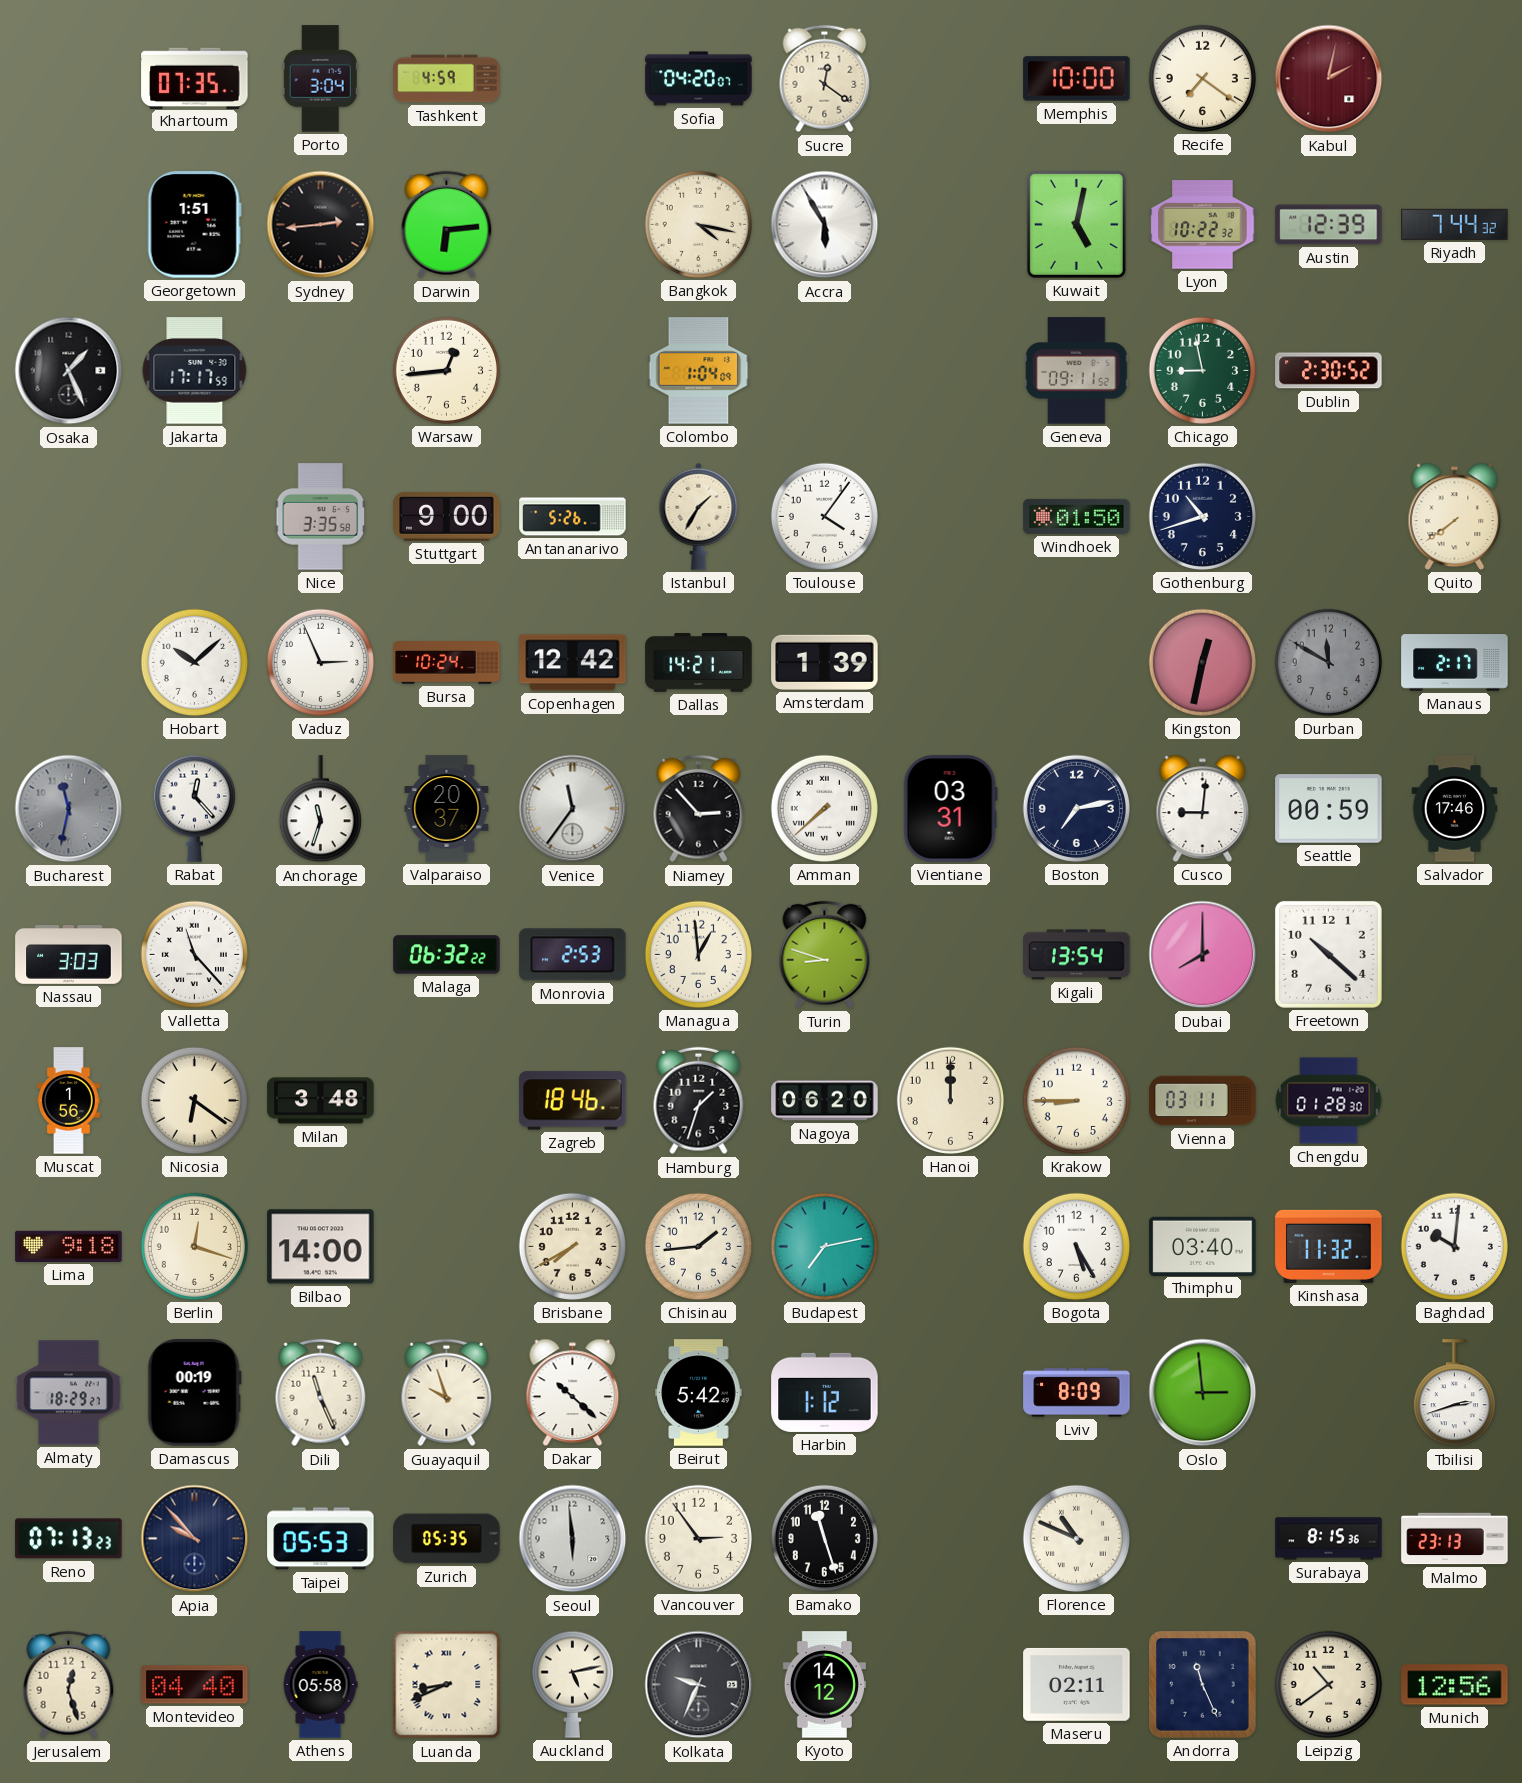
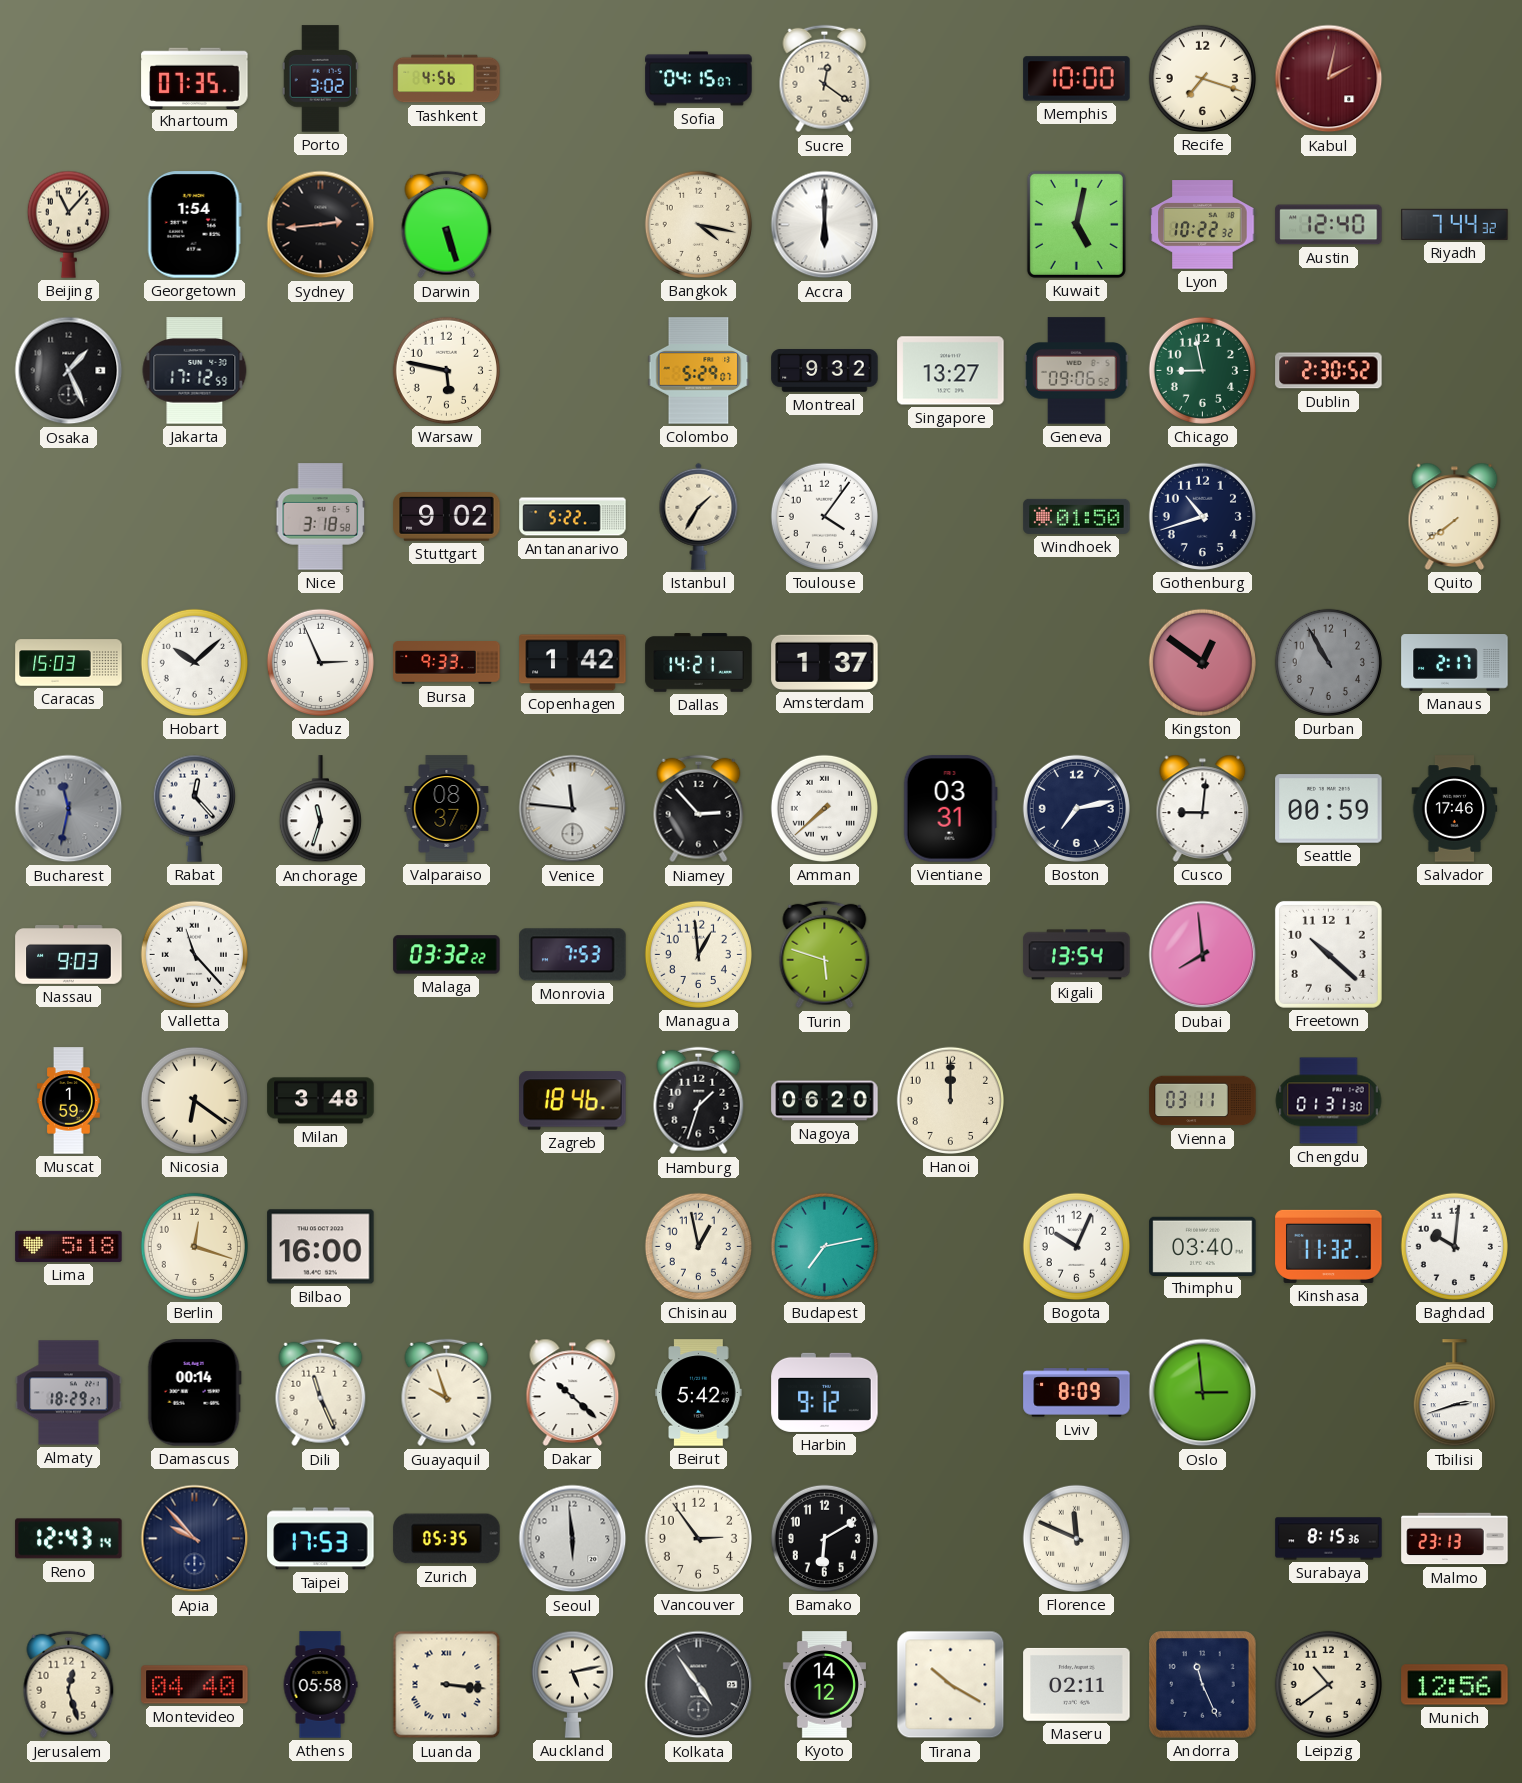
Porto: 3:04 -> 3:02 (320, 79)
Tashkent: 4:59 -> 4:56 (447, 79)
Sofia: 04:20 -> 04:15 (699, 79)
Recife: 7:21 -> 7:18 (1202, 78)
Beijing: none -> 11:07 (68, 224)
Georgetown: 1:51 -> 1:54 (194, 225)
Darwin: 6:14 -> 5:27 (447, 225)
Accra: 5:55 -> 6:00 (825, 225)
Austin: 12:39 -> 12:40 (1329, 225)
Jakarta: 17:17 -> 17:12 (195, 371)
Warsaw: 12:44 -> 5:47 (446, 370)
Colombo: 1:04 -> 5:29 (699, 371)
Montreal: none -> 9:32 (825, 371)
Singapore: none -> 13:27 (951, 371)
Geneva: 09:11 -> 09:06 (1077, 371)
Nice: 3:35 -> 3:18 (320, 517)
Stuttgart: 9:00 -> 9:02 (447, 517)
Antananarivo: 5:26 -> 5:22 (573, 517)
Caracas: none -> 15:03 (69, 663)
Bursa: 10:24 -> 9:33 (447, 663)
Copenhagen: 12:42 -> 1:42 (573, 663)
Amsterdam: 1:39 -> 1:37 (825, 662)
Kingston: 12:32 -> 12:51 (1202, 662)
Durban: 11:50 -> 10:55 (1328, 662)
Valparaiso: 20:37 -> 08:37 (447, 809)
Venice: 11:36 -> 11:46 (573, 809)
Nassau: 3:03 -> 9:03 (69, 955)
Malaga: 06:32 -> 03:32 (447, 955)
Monrovia: 2:53 -> 7:53 (573, 955)
Turin: 8:48 -> 5:48 (825, 955)
Dubai: 8:00 -> 7:59 (1203, 955)
Muscat: 1:56 -> 1:59 (69, 1101)
Krakow: 8:45 -> none (1076, 1100)
Chengdu: 01:28 -> 01:31 (1329, 1101)
Lima: 9:18 -> 5:18 (69, 1246)
Bilbao: 14:00 -> 16:00 (321, 1247)
Brisbane: 7:40 -> none (572, 1246)
Chisinau: 1:44 -> 12:58 (698, 1246)
Bogota: 5:25 -> 10:04 (1076, 1246)
Damascus: 00:19 -> 00:14 (194, 1393)
Harbin: 1:12 -> 9:12 (825, 1392)
Reno: 07:13 -> 12:43 (69, 1539)
Taipei: 05:53 -> 17:53 (321, 1539)
Bamako: 11:27 -> 6:10 (824, 1538)
Florence: 10:49 -> 11:49 (1076, 1538)
Luanda: 8:41 -> 3:16 (447, 1685)
Kolkata: 9:34 -> 4:54 (699, 1685)
Tirana: none -> 10:20 (951, 1685)
